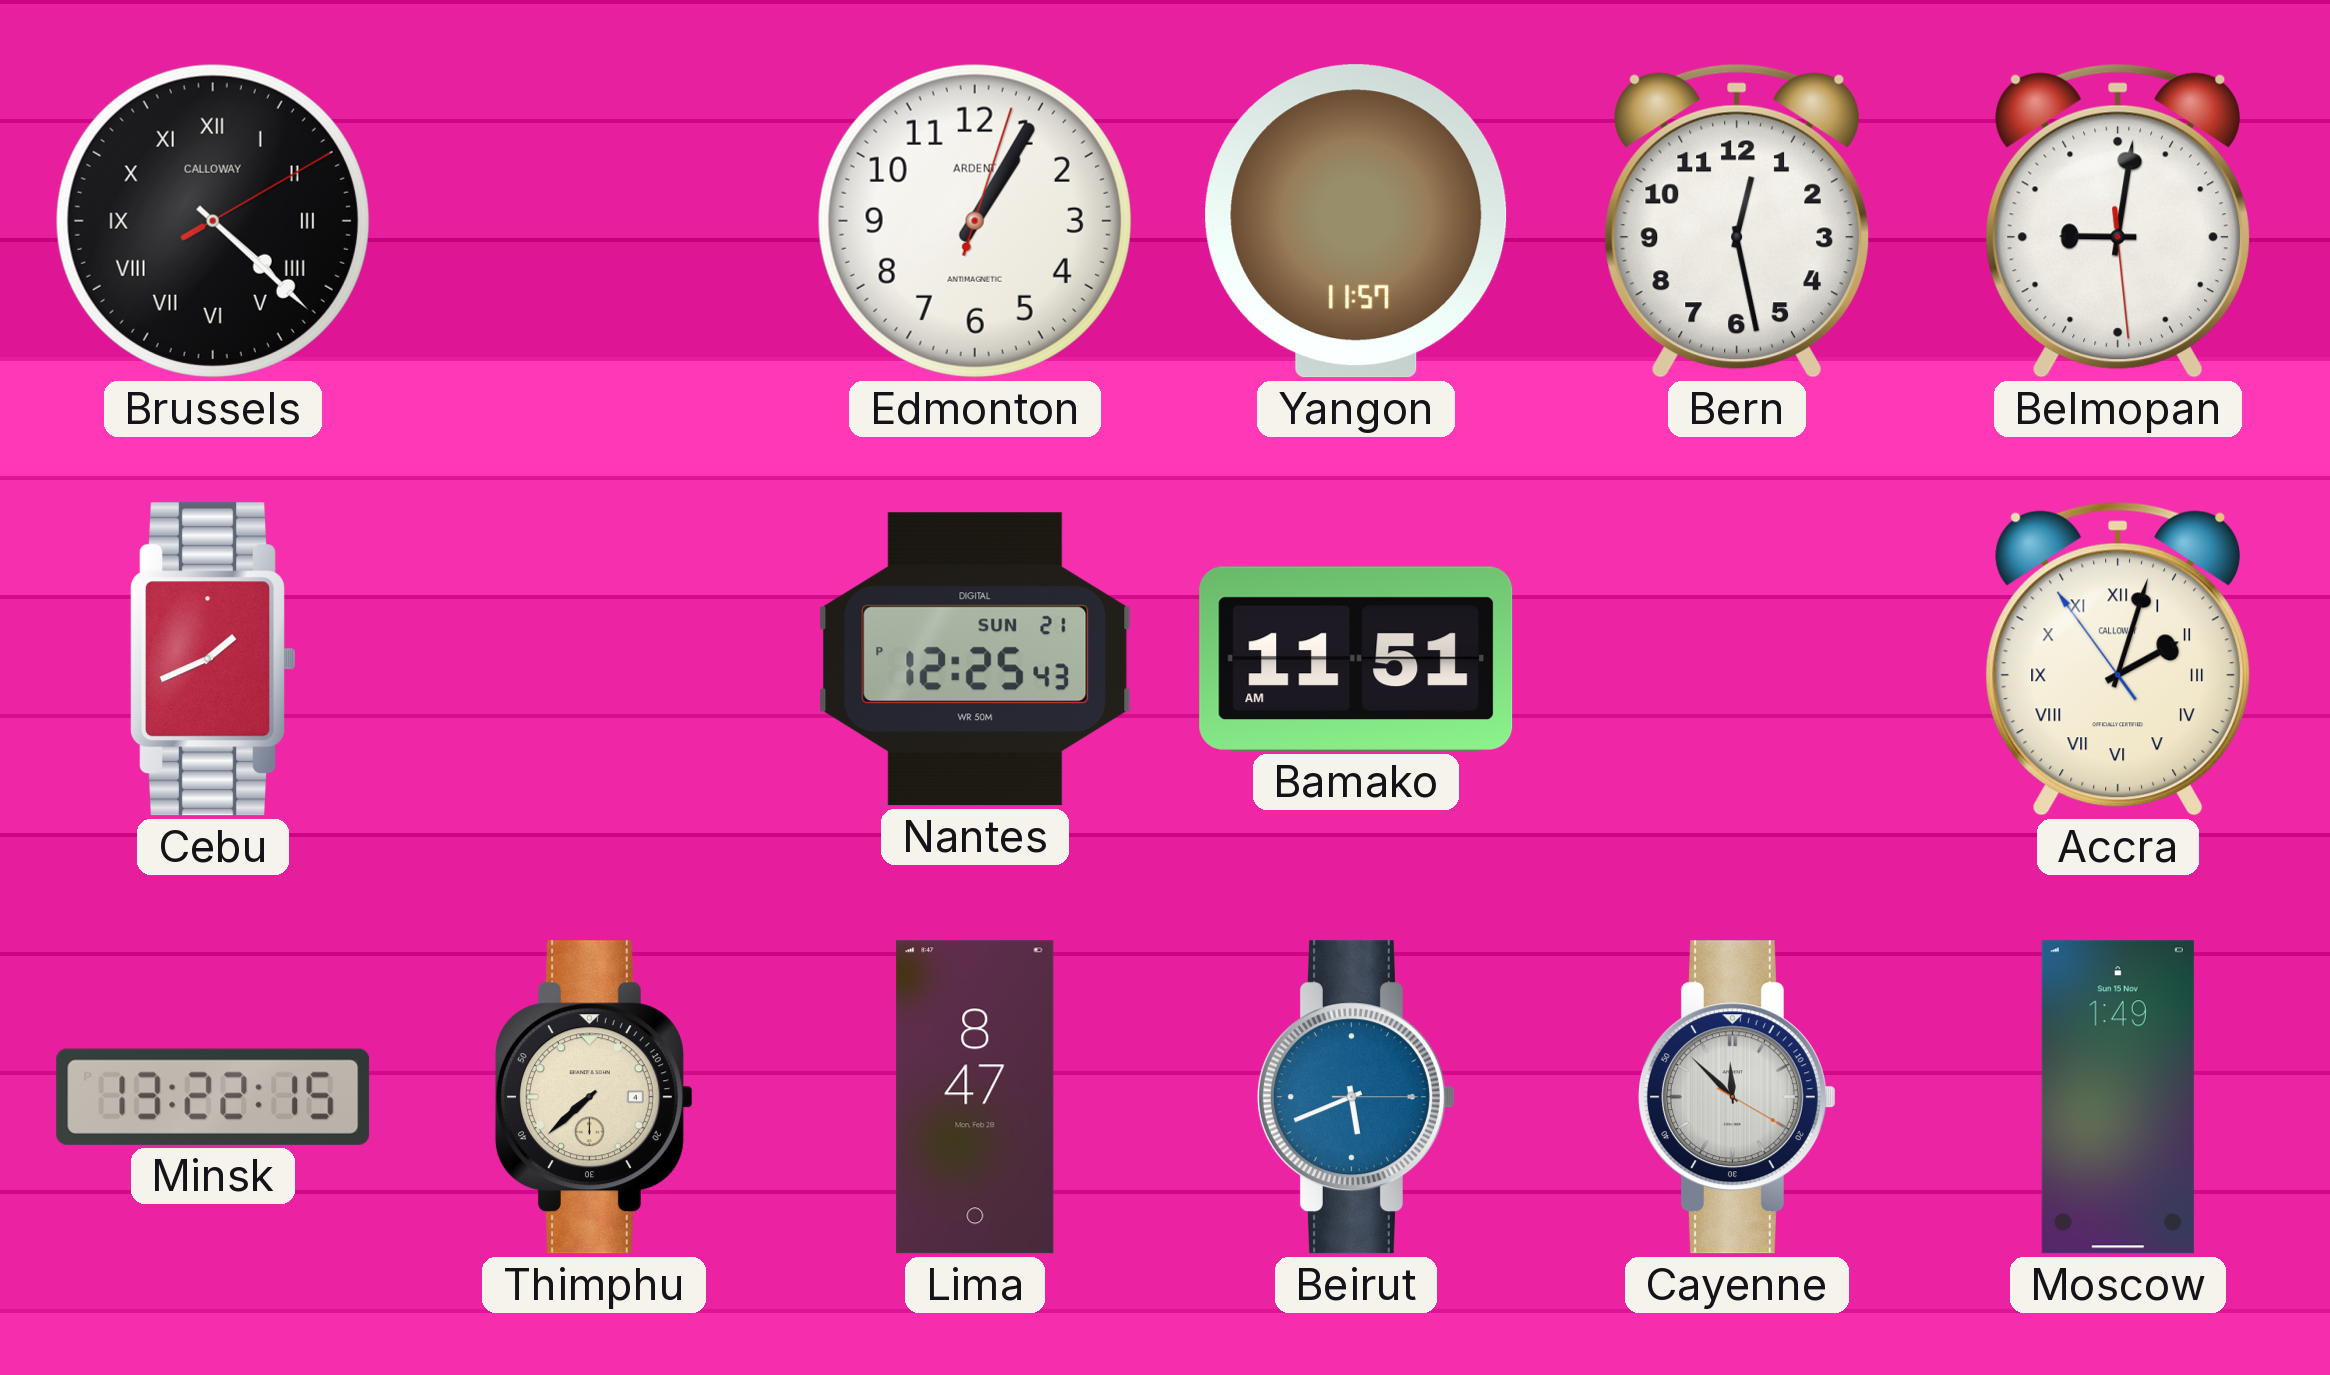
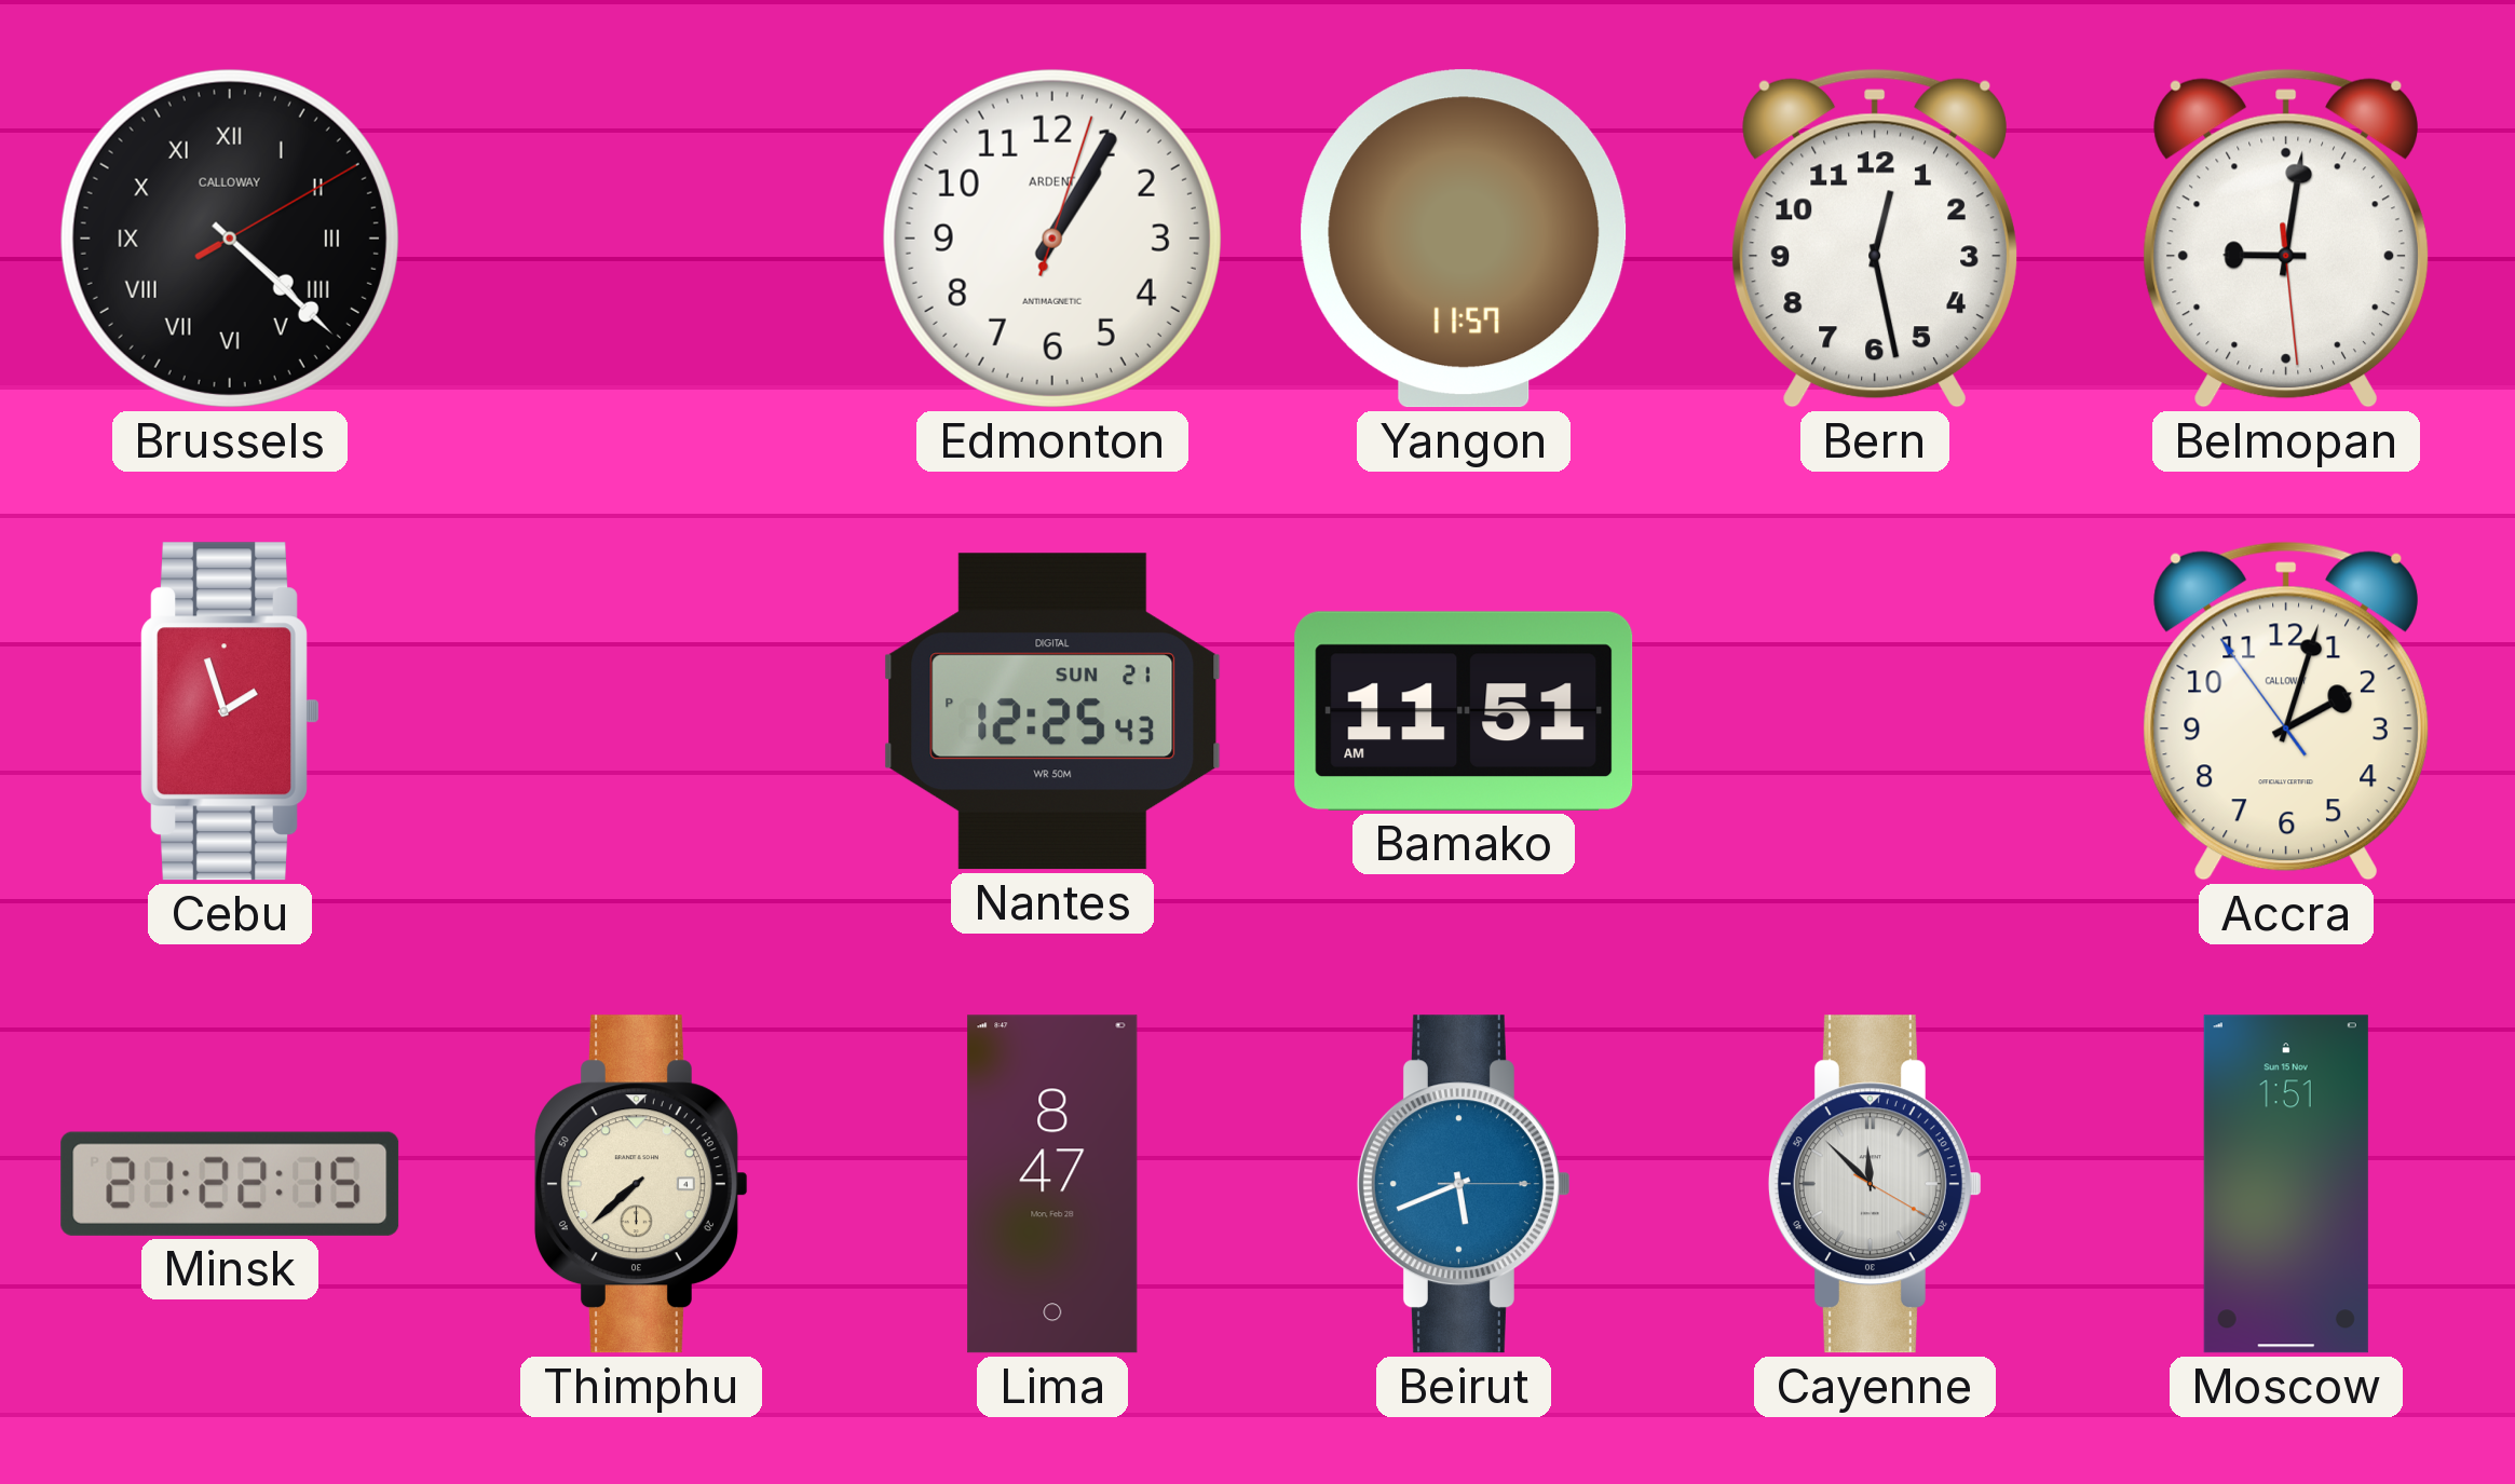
Cebu: 1:41 -> 1:57 (230, 711)
Accra numerals: Roman -> Arabic (2286, 711)
Minsk: 13:22 -> 21:22 (230, 1184)
Moscow: 1:49 -> 1:51 (2286, 1184)
